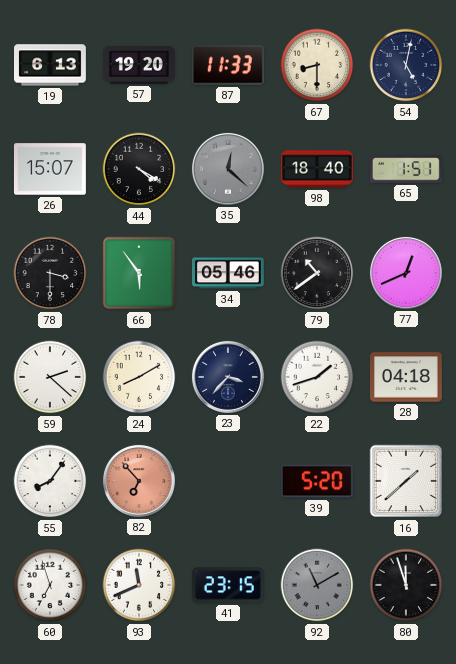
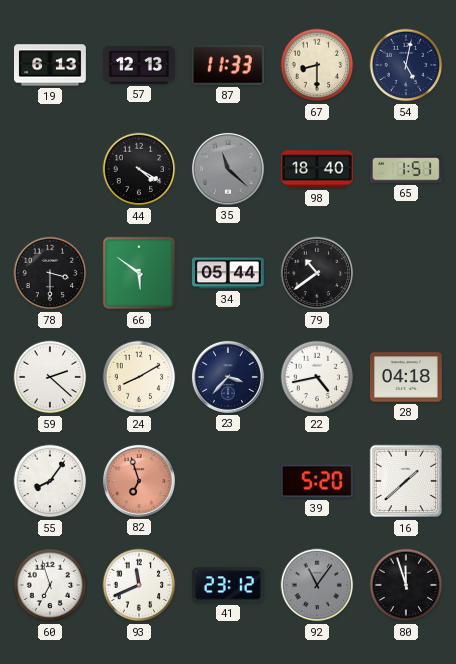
57: 19:20 -> 12:13 (139, 66)
26: 15:07 -> none (50, 169)
35: 12:22 -> 11:22 (228, 169)
66: 5:54 -> 5:51 (139, 273)
34: 05:46 -> 05:44 (229, 273)
77: 12:41 -> none (406, 273)
22: 1:42 -> 4:43 (317, 377)
82: 6:53 -> 6:57 (139, 481)
41: 23:15 -> 23:12 (228, 585)
92: 11:10 -> 11:06 (317, 585)
